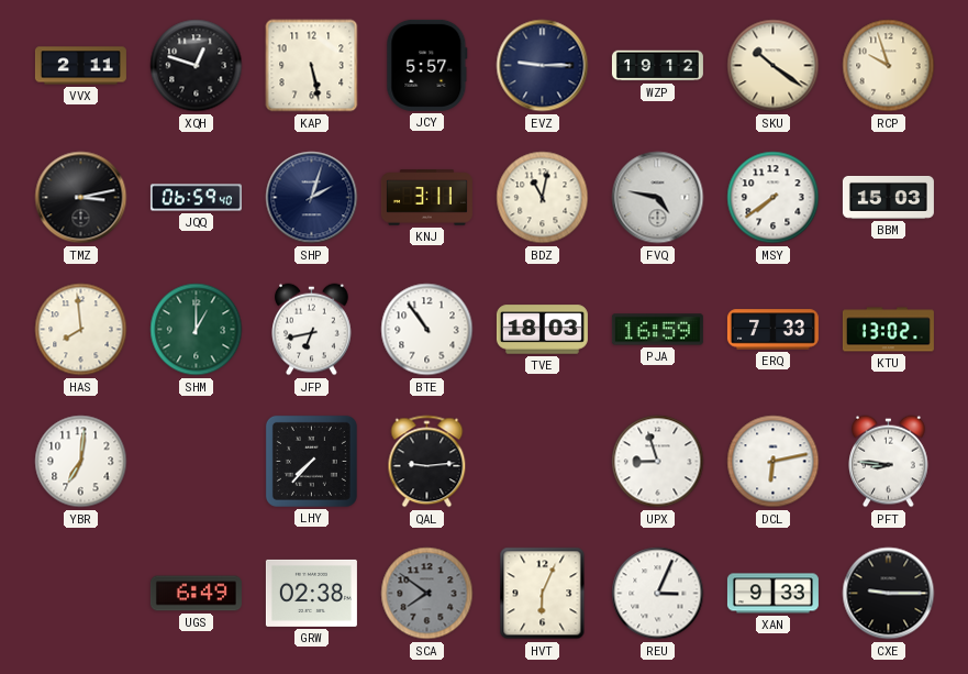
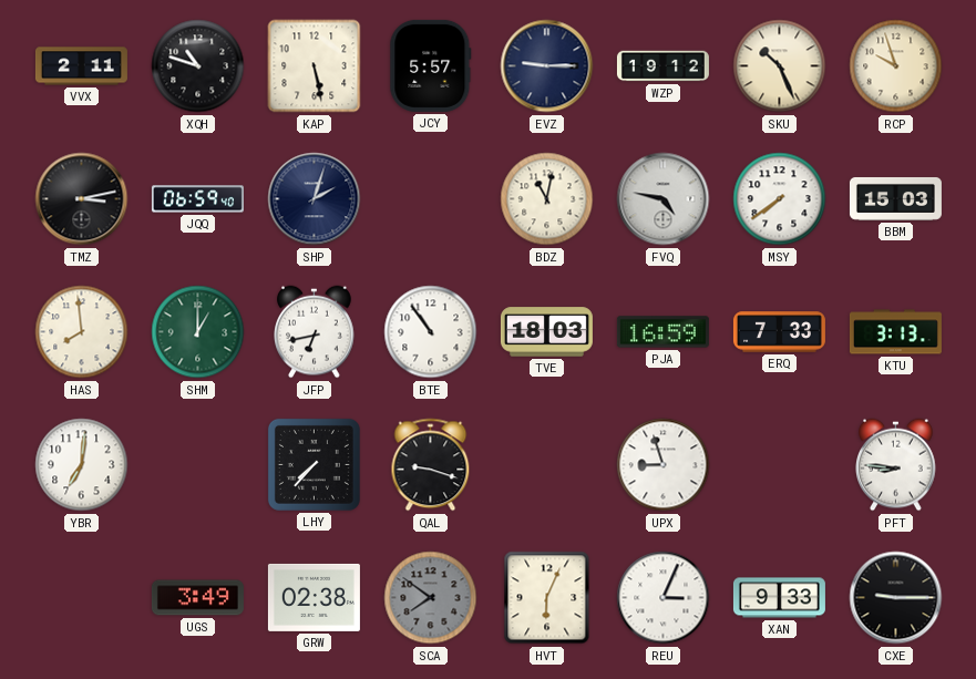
XQH: 12:48 -> 10:48 (198, 66)
SKU: 10:21 -> 10:26 (780, 66)
KNJ: 3:11 -> none (426, 198)
KTU: 13:02 -> 3:13 (895, 332)
QAL: 9:14 -> 9:18 (431, 465)
DCL: 6:13 -> none (774, 462)
UGS: 6:49 -> 3:49 (197, 598)
